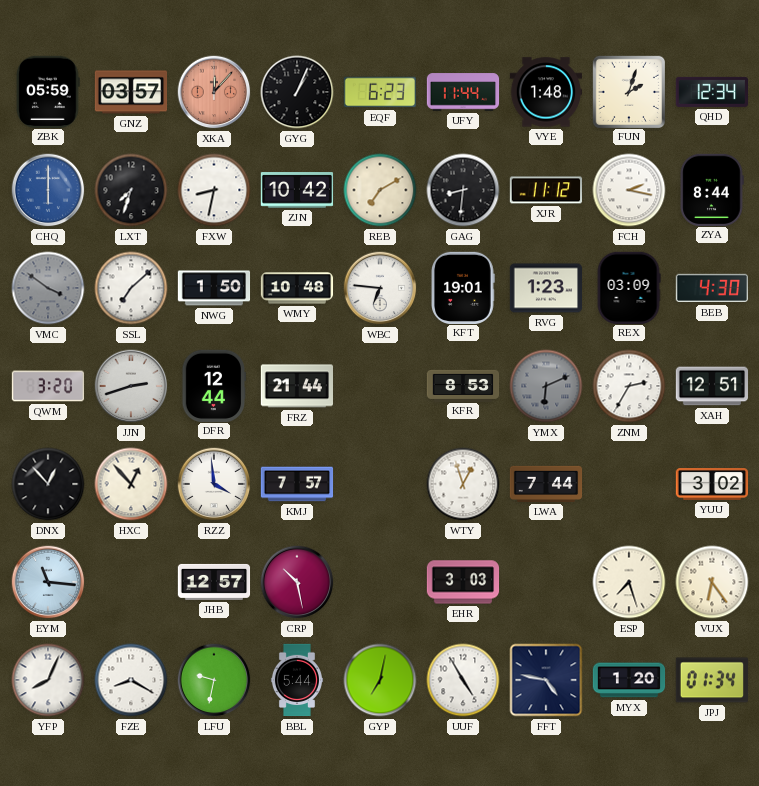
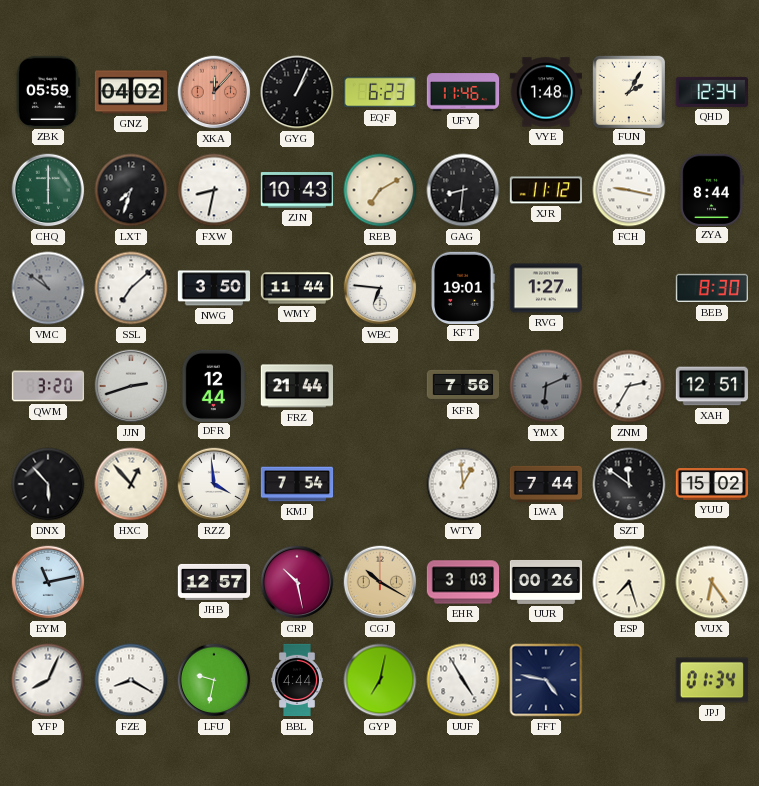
GNZ: 03:57 -> 04:02 (131, 92)
UFY: 11:44 -> 11:46 (463, 92)
FUN: 2:03 -> 2:05 (628, 91)
CHQ dial: blue -> green (48, 190)
ZJN: 10:42 -> 10:43 (297, 190)
FCH: 2:17 -> 9:17 (629, 190)
VMC: 3:51 -> 10:51 (48, 288)
NWG: 1:50 -> 3:50 (214, 288)
WMY: 10:48 -> 11:44 (297, 288)
RVG: 1:23 -> 1:27 (546, 288)
REX: 03:09 -> none (629, 287)
BEB: 4:30 -> 8:30 (711, 288)
KFR: 8:53 -> 7:56 (463, 385)
DNX: 12:53 -> 5:53 (48, 484)
KMJ: 7:57 -> 7:54 (297, 484)
WTY: 12:57 -> 12:59 (463, 484)
SZT: none -> 11:51 (629, 484)
YUU: 3:02 -> 15:02 (712, 485)
EYM: 11:16 -> 11:13 (48, 582)
CGJ: none -> 10:20 (380, 582)
UUR: none -> 00:26 (546, 582)
BBL: 5:44 -> 4:44 (297, 680)
MYX: 1:20 -> none (629, 680)
